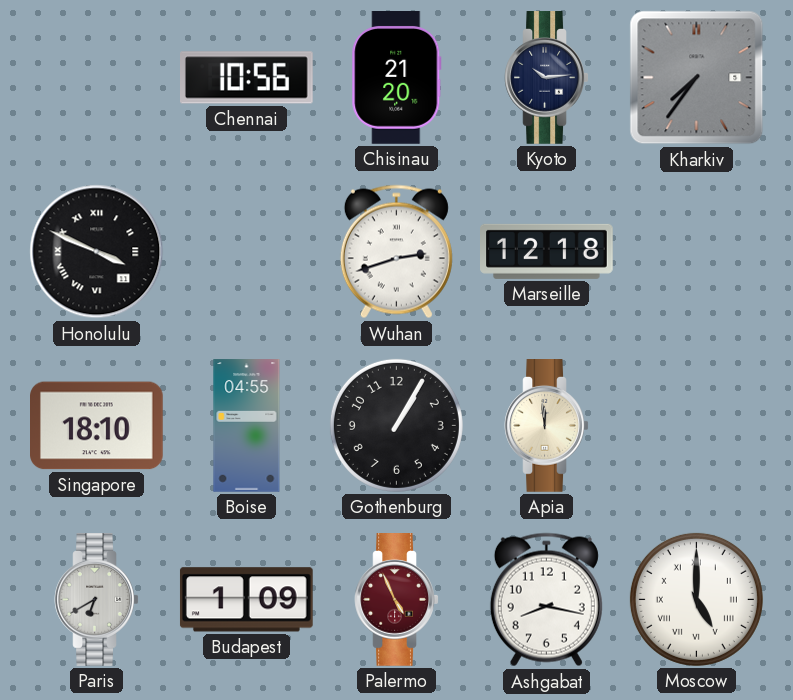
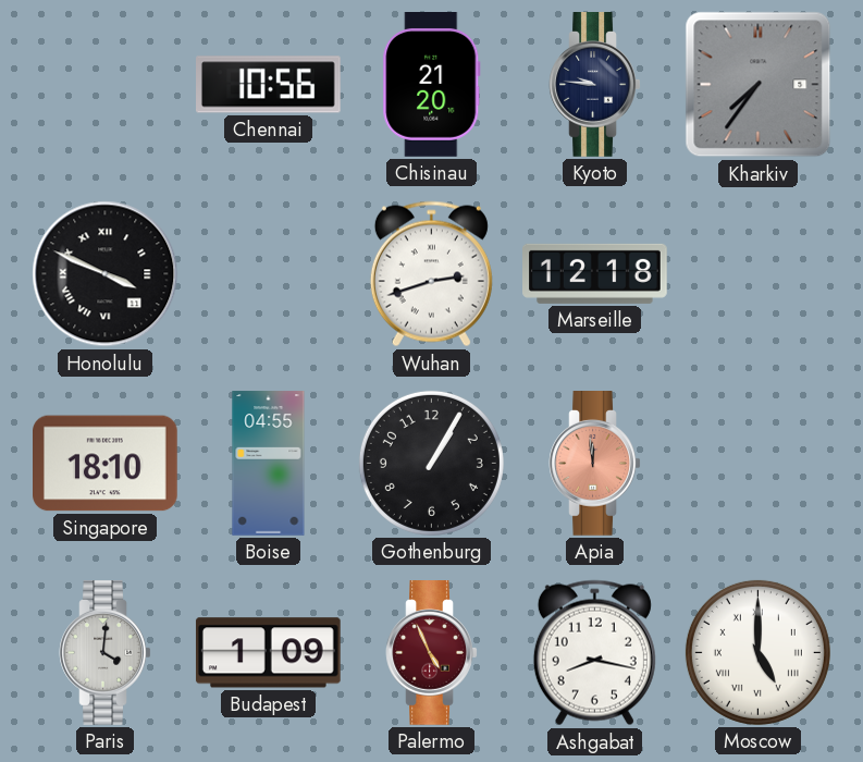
Kyoto: 10:14 -> 9:46 (595, 85)
Apia dial: cream -> salmon (595, 464)
Paris: 6:40 -> 4:01 (106, 653)
